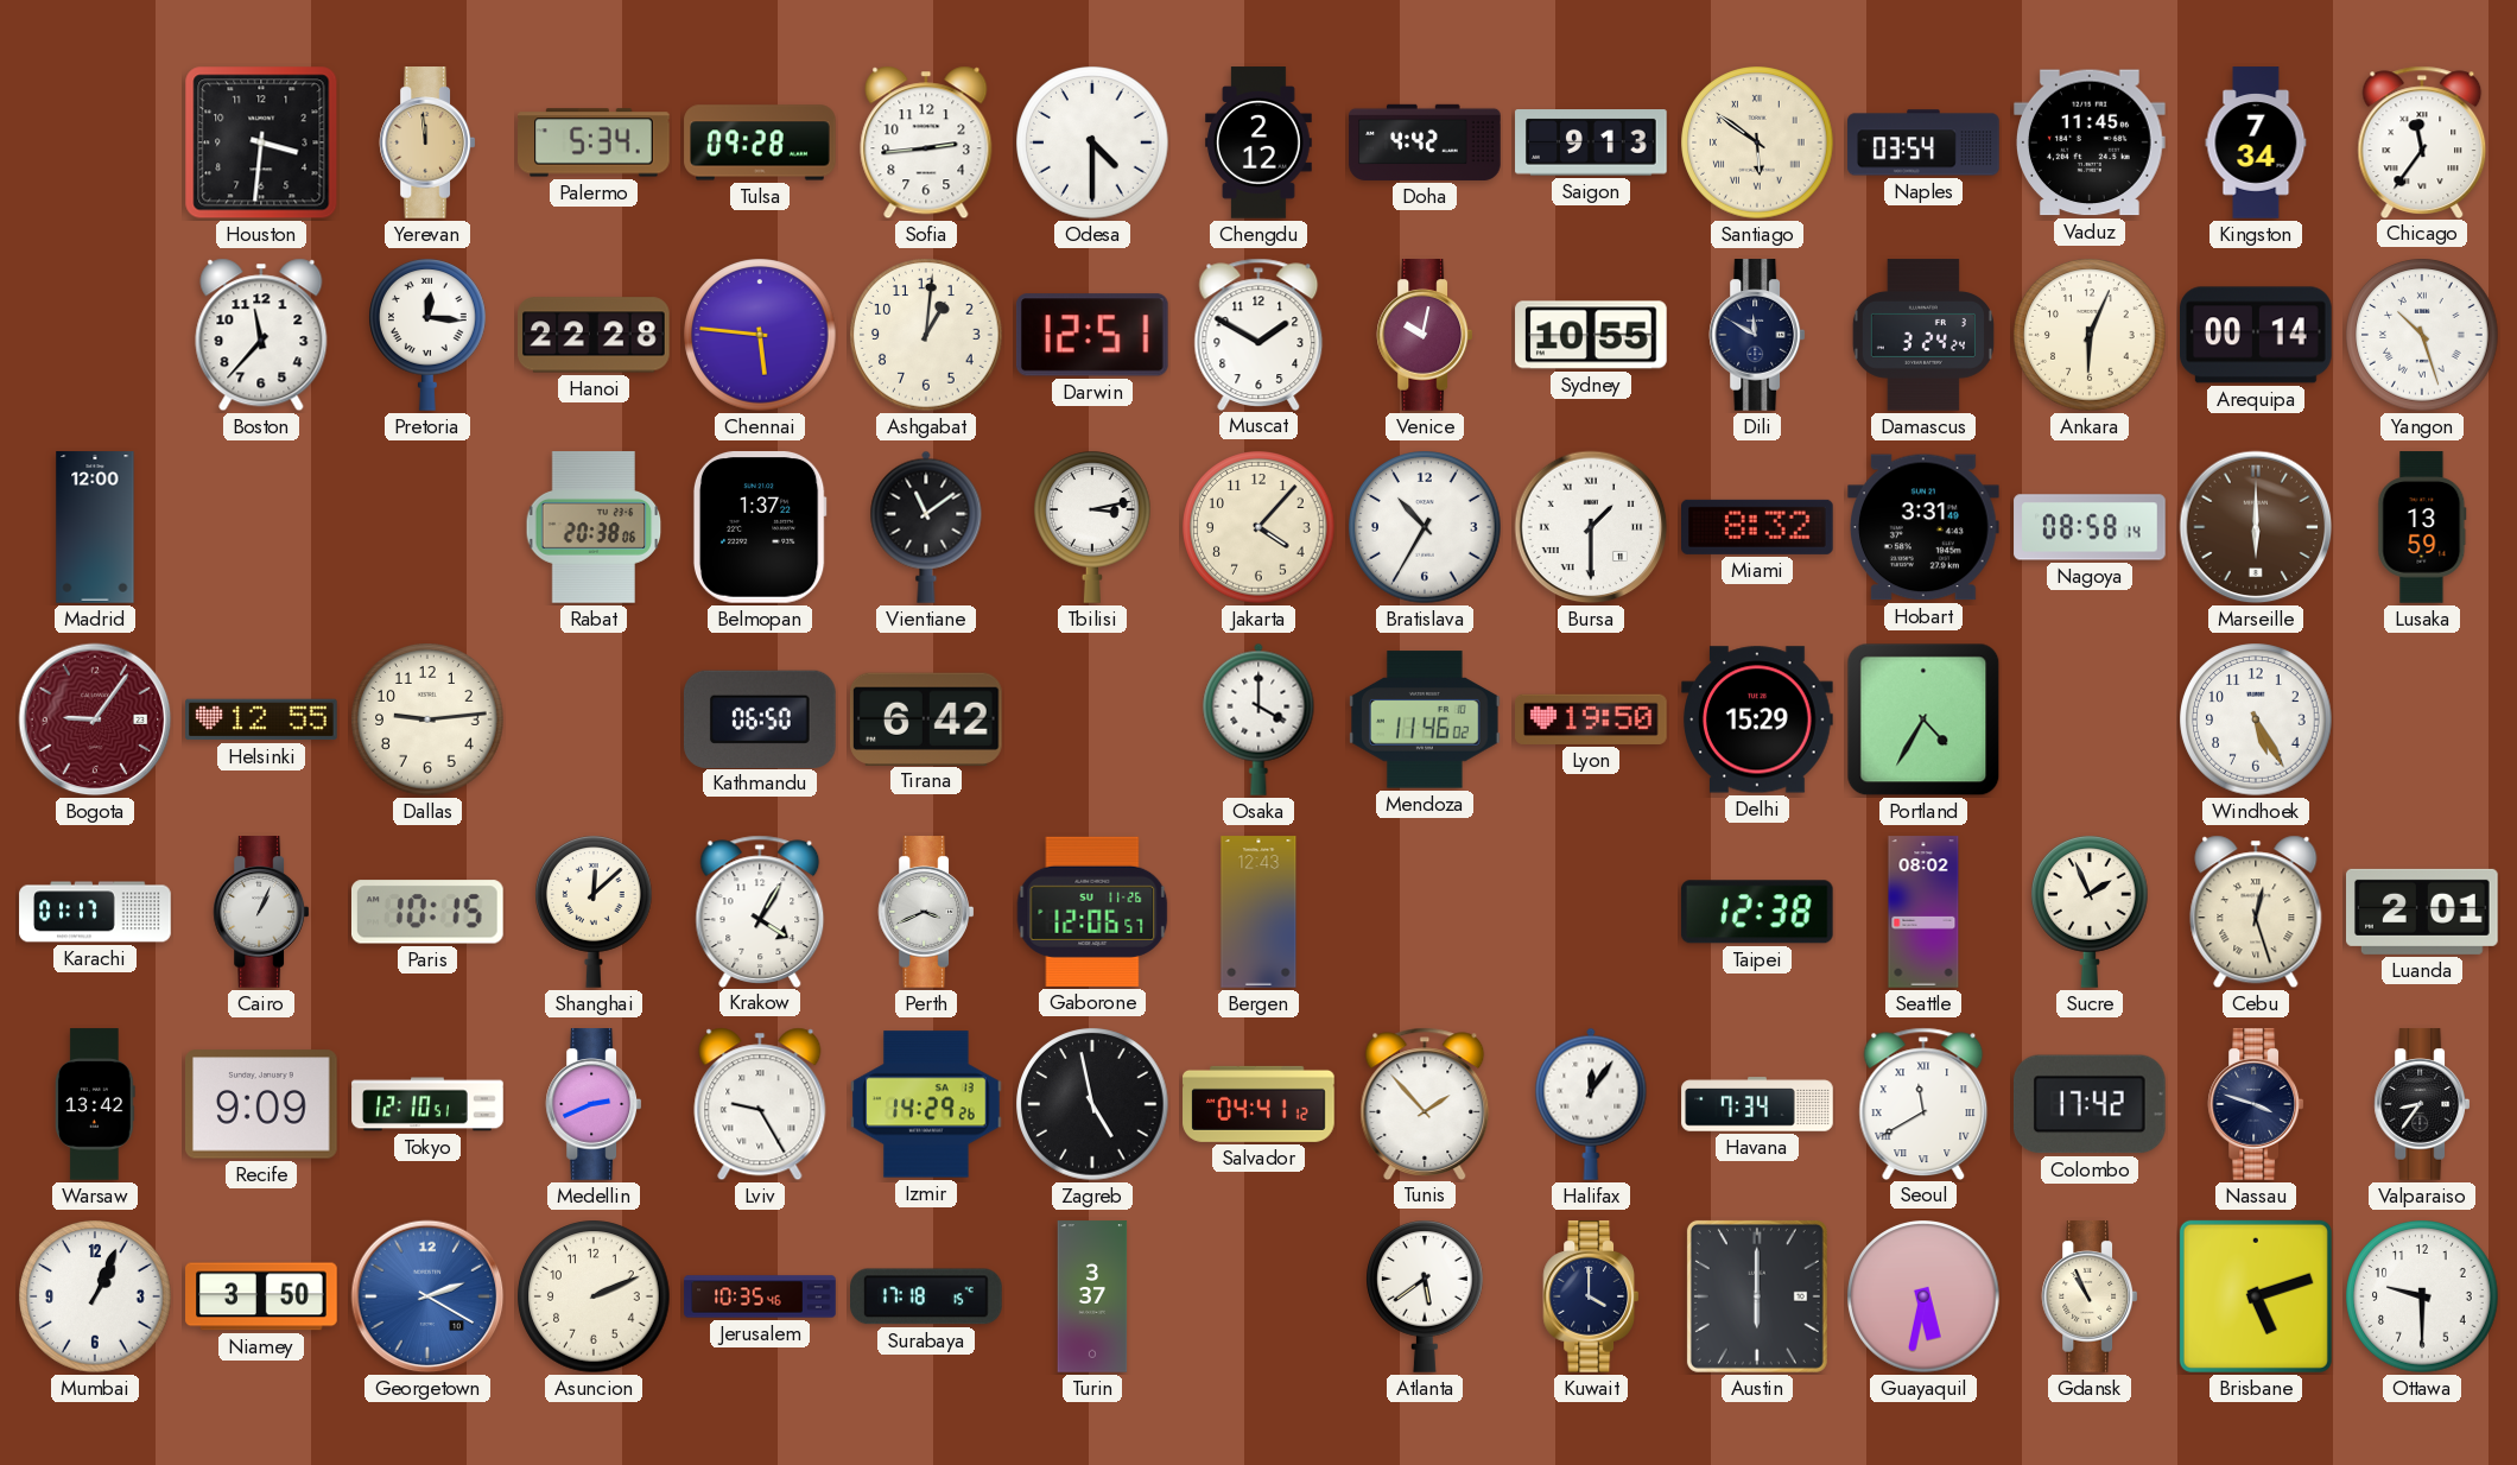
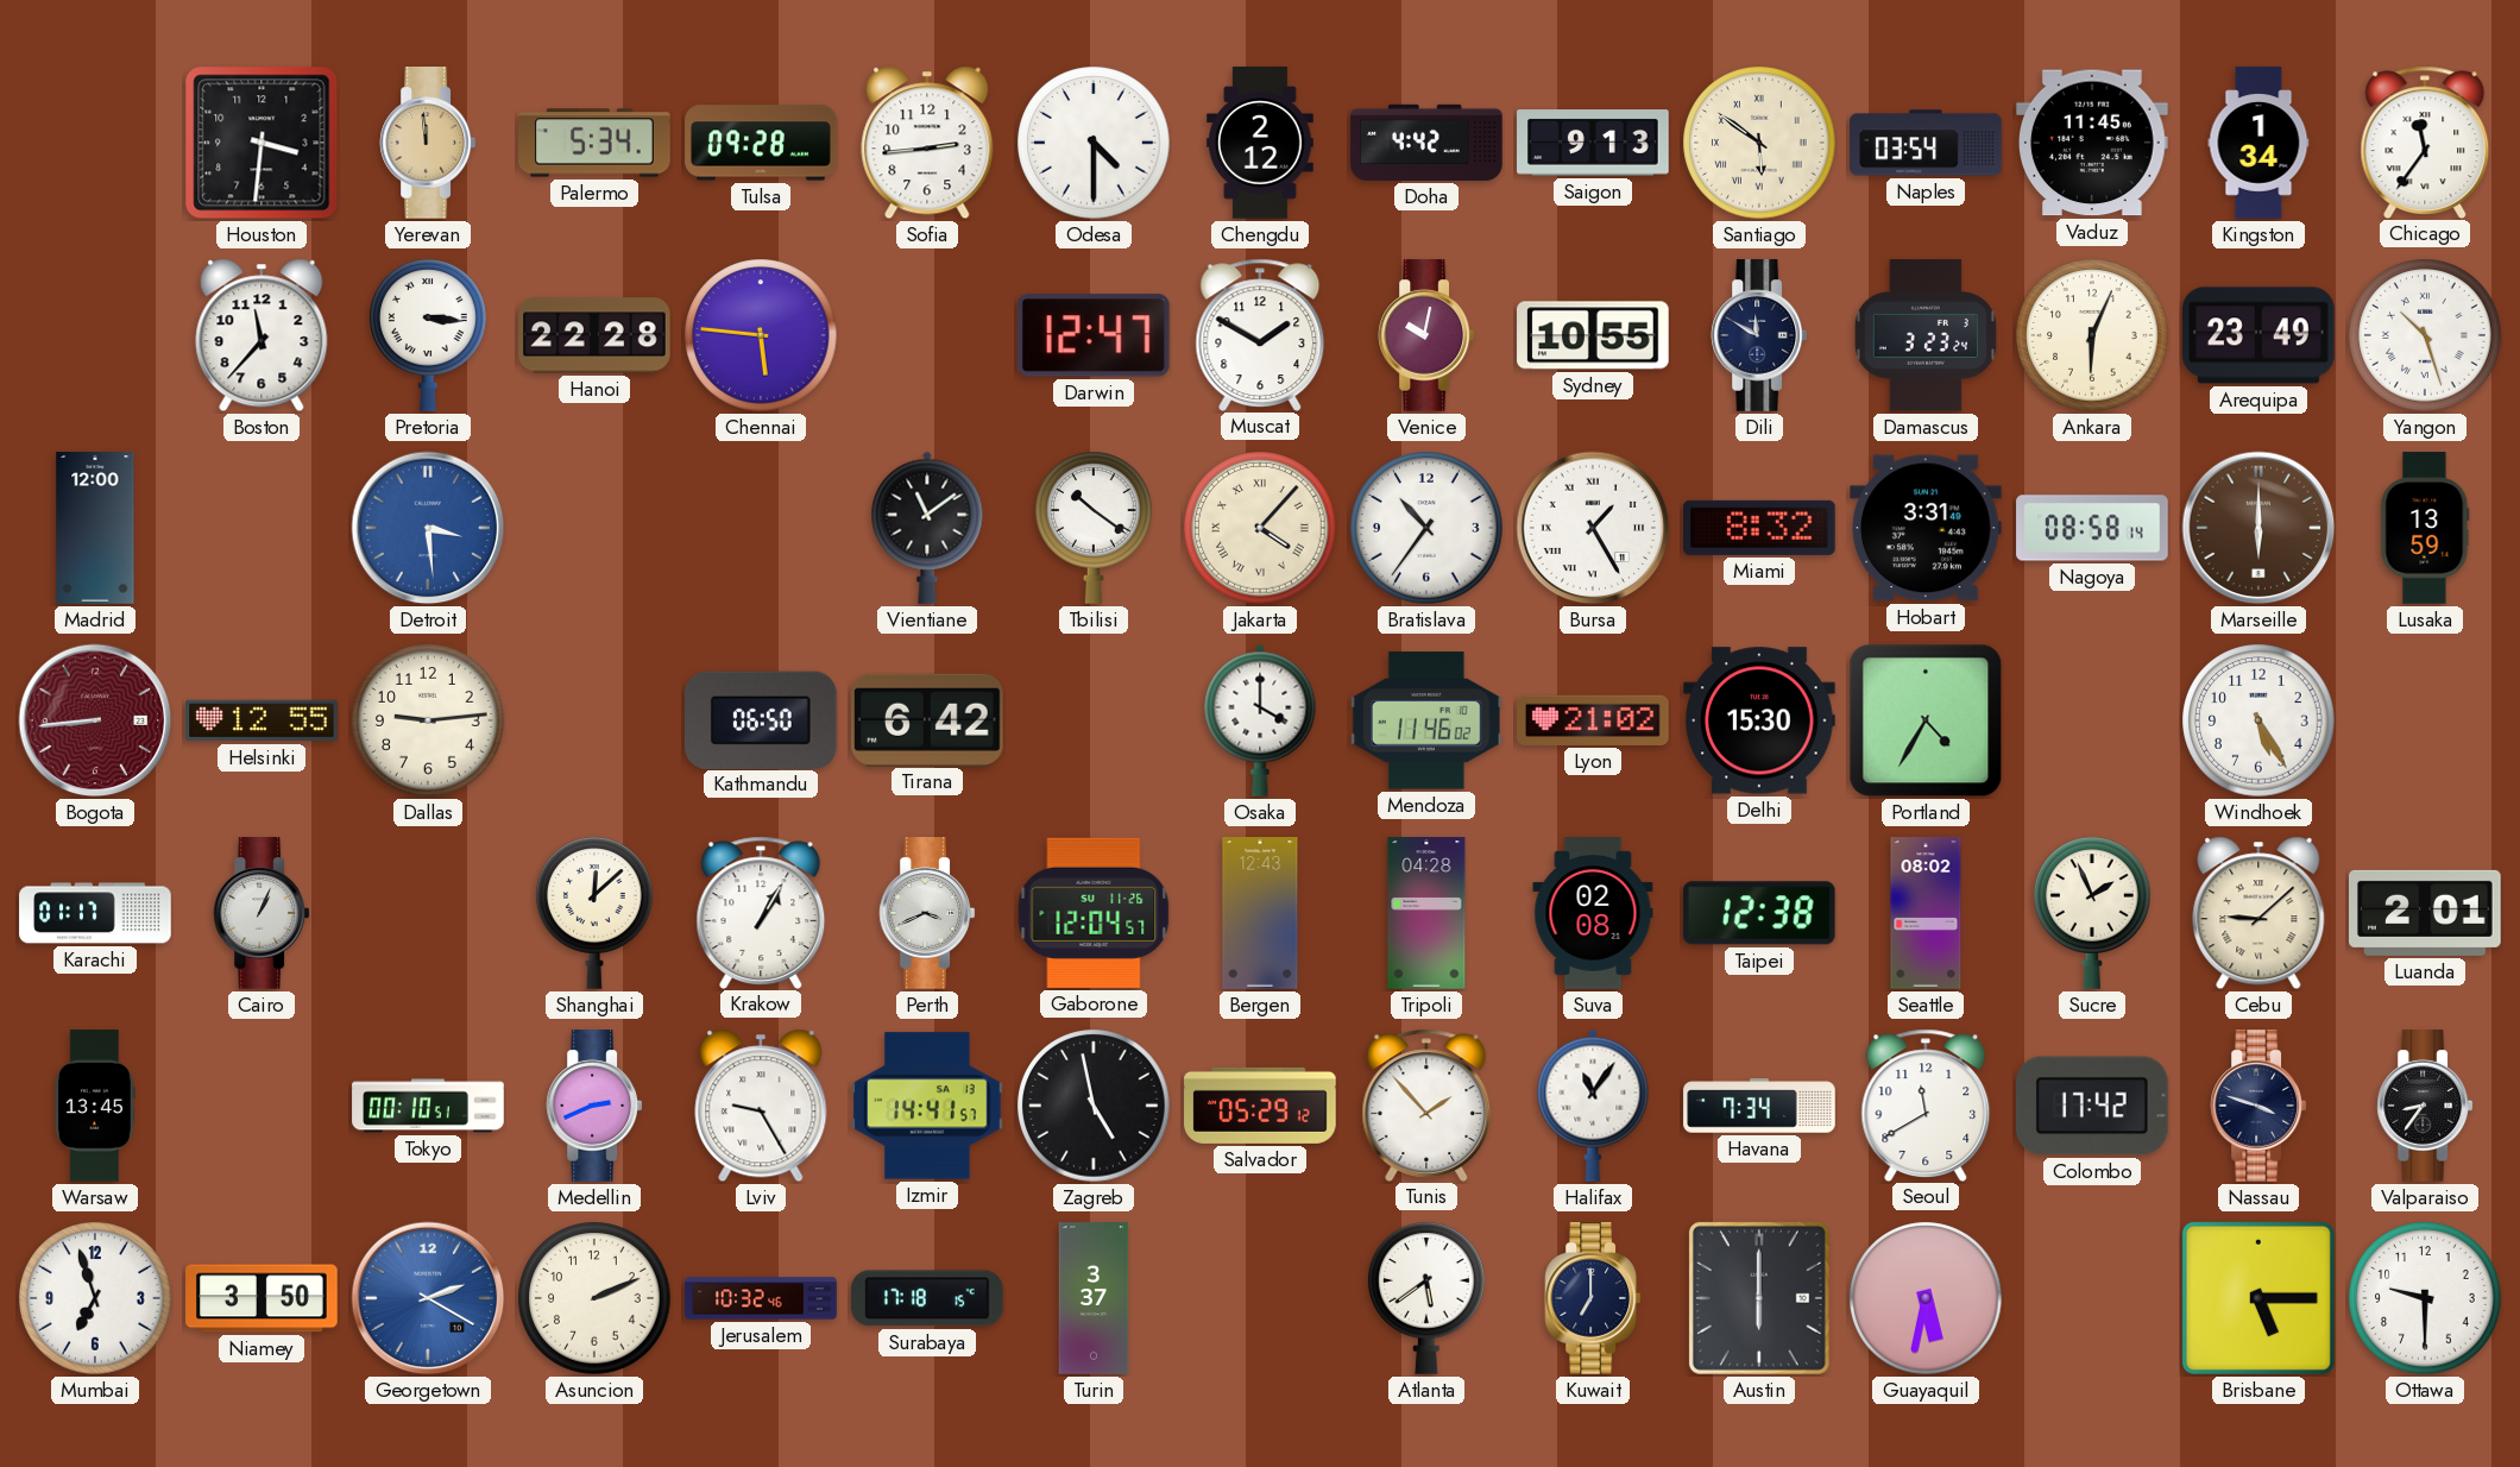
Kingston: 7:34 -> 1:34 (2258, 143)
Pretoria: 12:16 -> 3:16 (429, 335)
Ashgabat: 1:01 -> none (926, 335)
Darwin: 12:51 -> 12:47 (1094, 335)
Damascus: 3:24 -> 3:23 (1926, 335)
Arequipa: 00:14 -> 23:49 (2258, 335)
Detroit: none -> 3:29 (428, 528)
Rabat: 20:38 -> none (594, 527)
Belmopan: 1:37 -> none (760, 528)
Tbilisi: 3:13 -> 10:21 (1095, 528)
Jakarta numerals: Arabic -> Roman (1260, 528)
Bratislava: 10:35 -> 10:36 (1426, 528)
Bursa: 1:30 -> 1:25 (1593, 528)
Bogota: 9:06 -> 8:44 (95, 720)
Lyon: 19:50 -> 21:02 (1593, 720)
Delhi: 15:29 -> 15:30 (1759, 720)
Paris: 10:15 -> none (427, 912)
Krakow: 4:05 -> 1:05 (761, 912)
Gaborone: 12:06 -> 12:04 (1094, 913)
Tripoli: none -> 04:28 (1426, 913)
Suva: none -> 02:08 (1593, 913)
Cebu: 12:27 -> 9:08 (2258, 913)
Warsaw: 13:42 -> 13:45 (95, 1106)
Recife: 9:09 -> none (262, 1104)
Tokyo: 12:10 -> 00:10 (428, 1106)
Izmir: 14:29 -> 14:41 (927, 1106)
Salvador: 04:41 -> 05:29 (1260, 1106)
Halifax: 12:06 -> 11:06 (1593, 1106)
Seoul numerals: Roman -> Arabic (1926, 1104)
Mumbai: 1:04 -> 6:57 (95, 1298)
Jerusalem: 10:35 -> 10:32 (761, 1298)
Kuwait: 4:00 -> 7:00 (1593, 1298)
Gdansk: 10:56 -> none (2090, 1296)
Brisbane: 5:12 -> 5:15 (2258, 1298)
